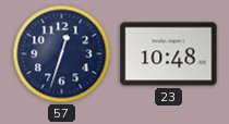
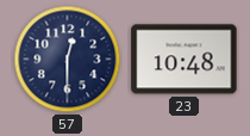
57: 12:33 -> 12:30 (68, 60)
